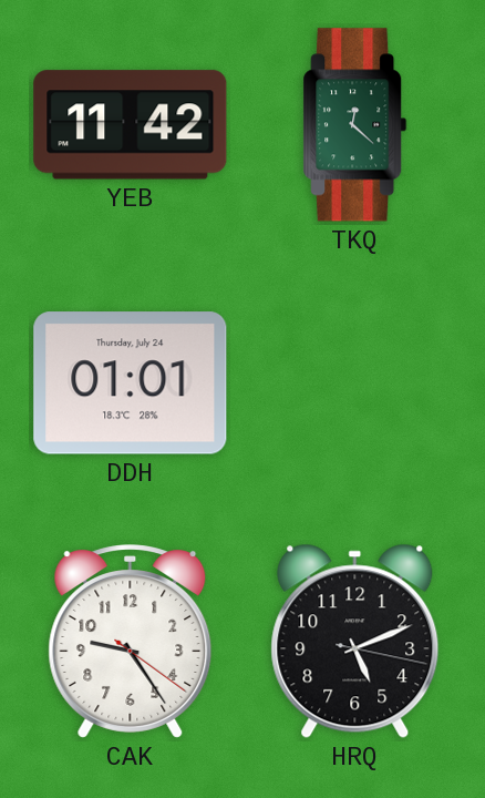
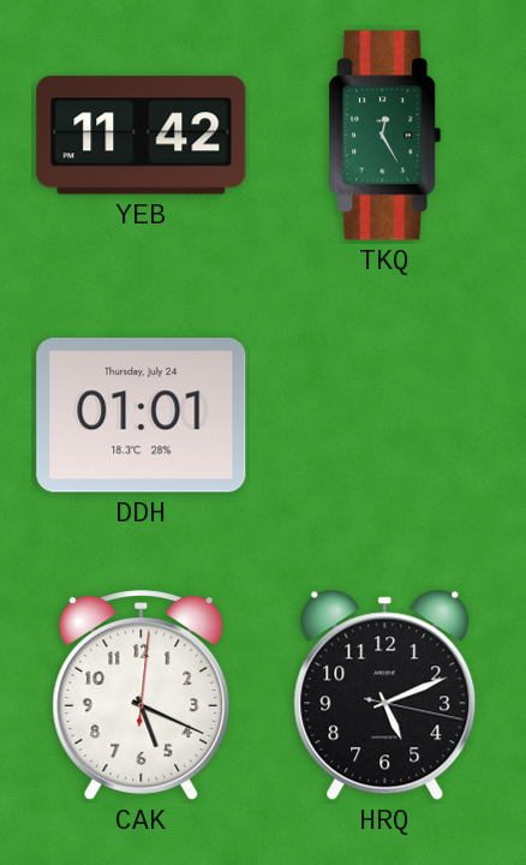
TKQ: 12:22 -> 12:25 (385, 136)
CAK: 9:24 -> 5:19 (142, 696)
